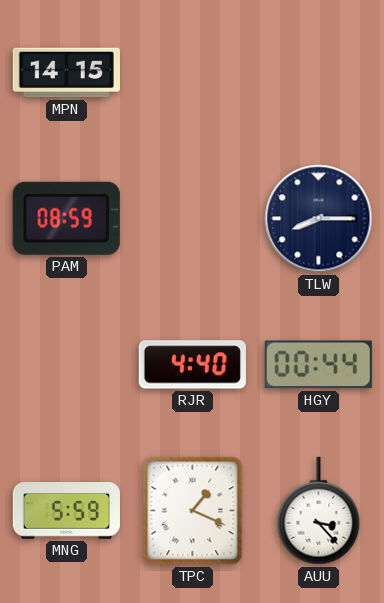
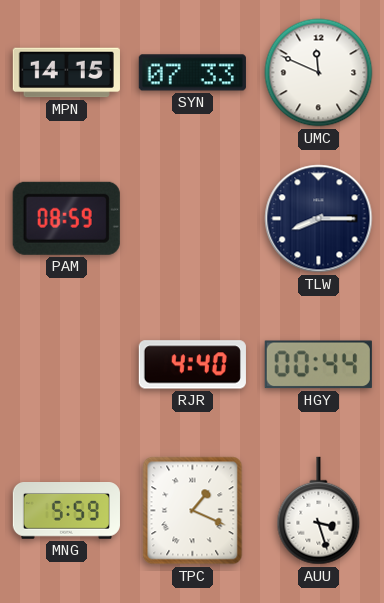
SYN: none -> 07:33 (192, 73)
UMC: none -> 11:49 (319, 73)
AUU: 3:23 -> 3:27 (319, 511)
